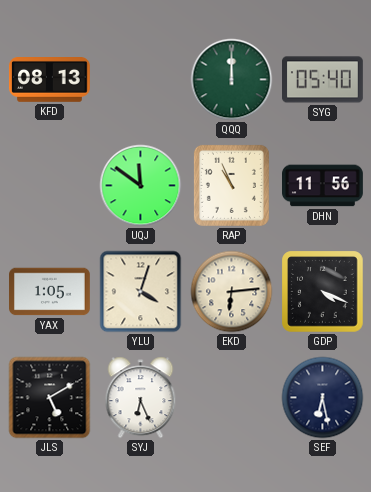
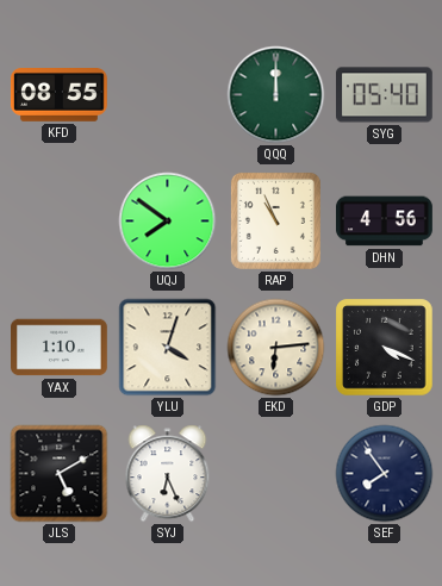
KFD: 08:13 -> 08:55 (58, 95)
UQJ: 11:51 -> 7:51 (168, 222)
DHN: 11:56 -> 4:56 (385, 222)
YAX: 1:05 -> 1:10 (60, 348)
SEF: 6:28 -> 7:54 (385, 474)
